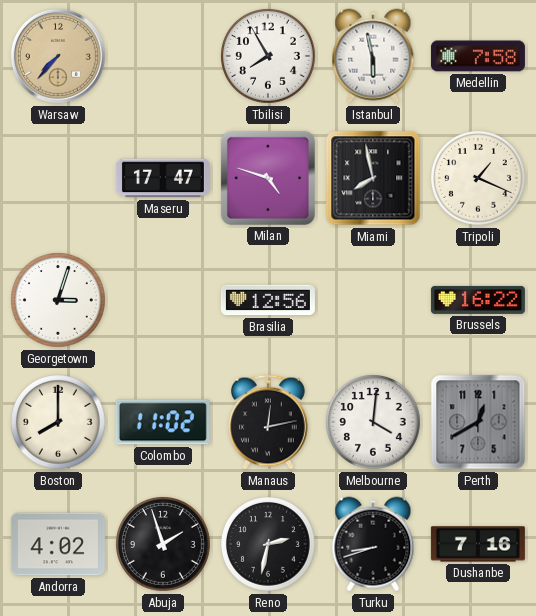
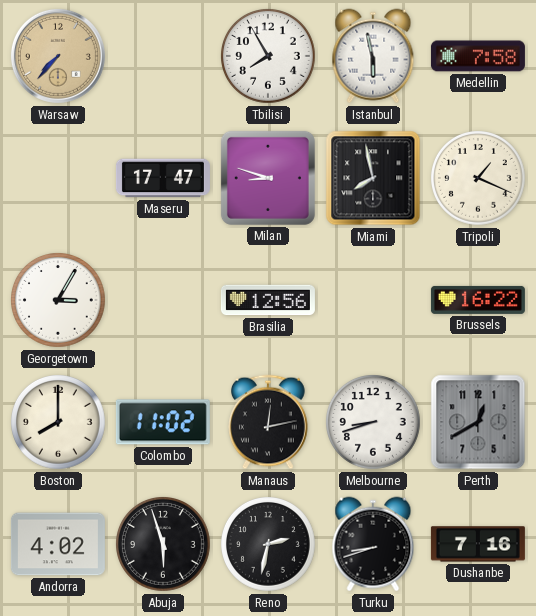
Milan: 4:48 -> 8:48 (268, 178)
Georgetown: 3:03 -> 3:05 (59, 301)
Melbourne: 4:01 -> 8:42 (374, 423)
Abuja: 1:57 -> 5:57 (164, 545)
